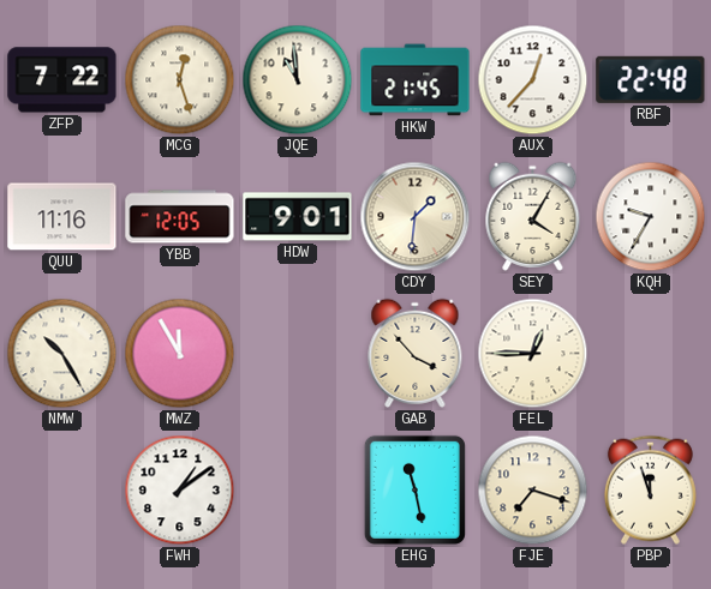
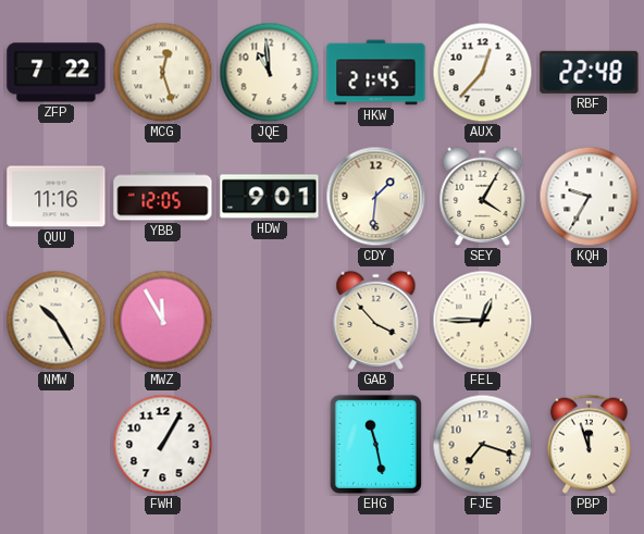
FWH: 1:09 -> 1:05 (163, 445)
